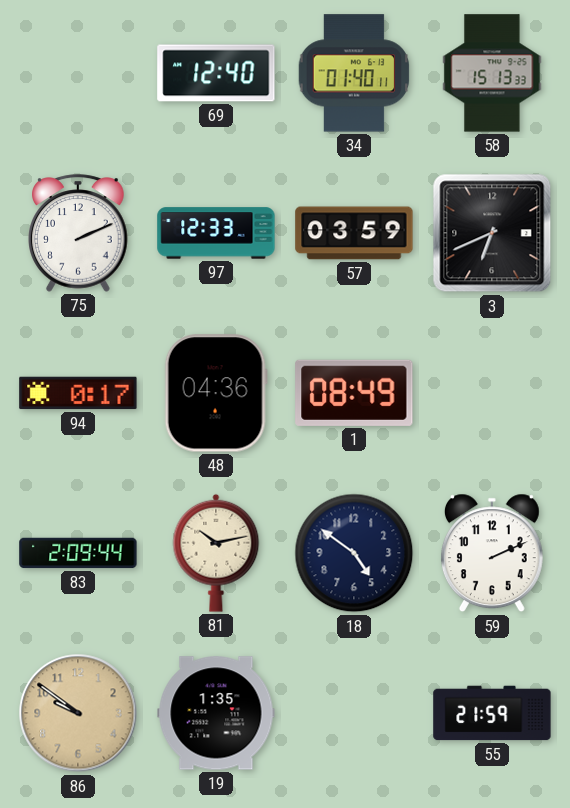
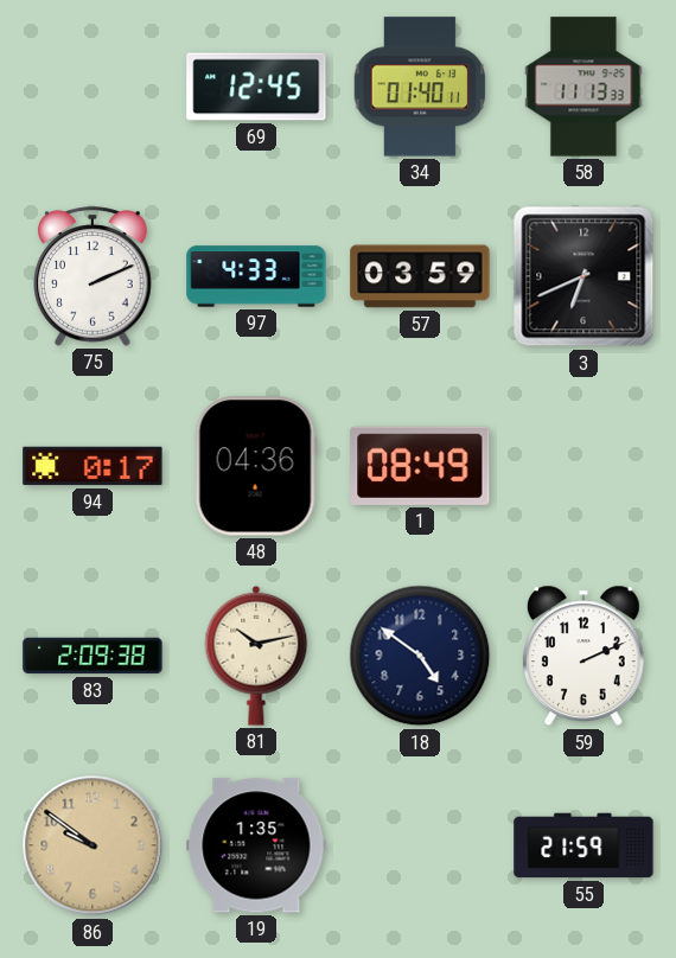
69: 12:40 -> 12:45 (256, 87)
58: 15:13 -> 11:13 (583, 87)
97: 12:33 -> 4:33 (256, 276)
83: 2:09:44 -> 2:09:38 (93, 656)
